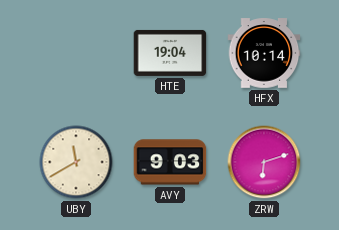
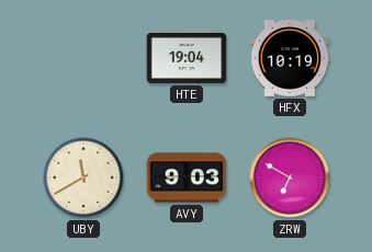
HFX: 10:14 -> 10:19 (290, 58)
ZRW: 6:12 -> 6:50 (290, 177)
